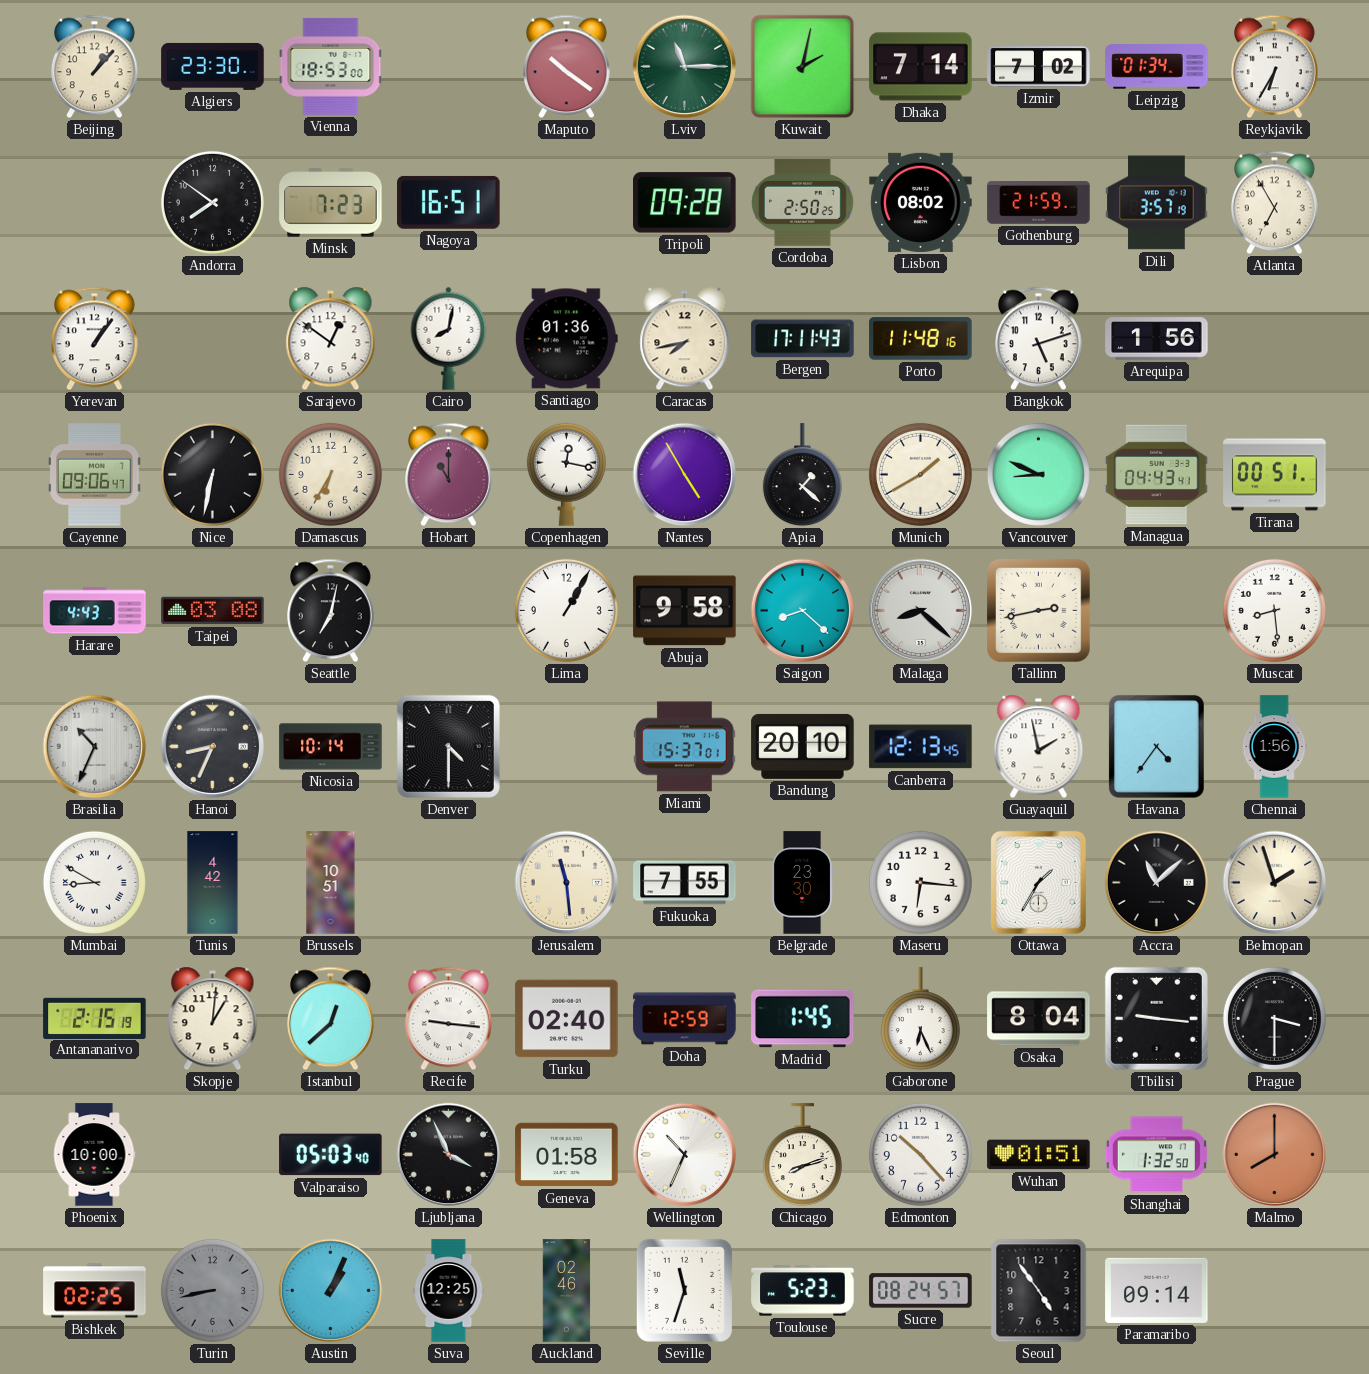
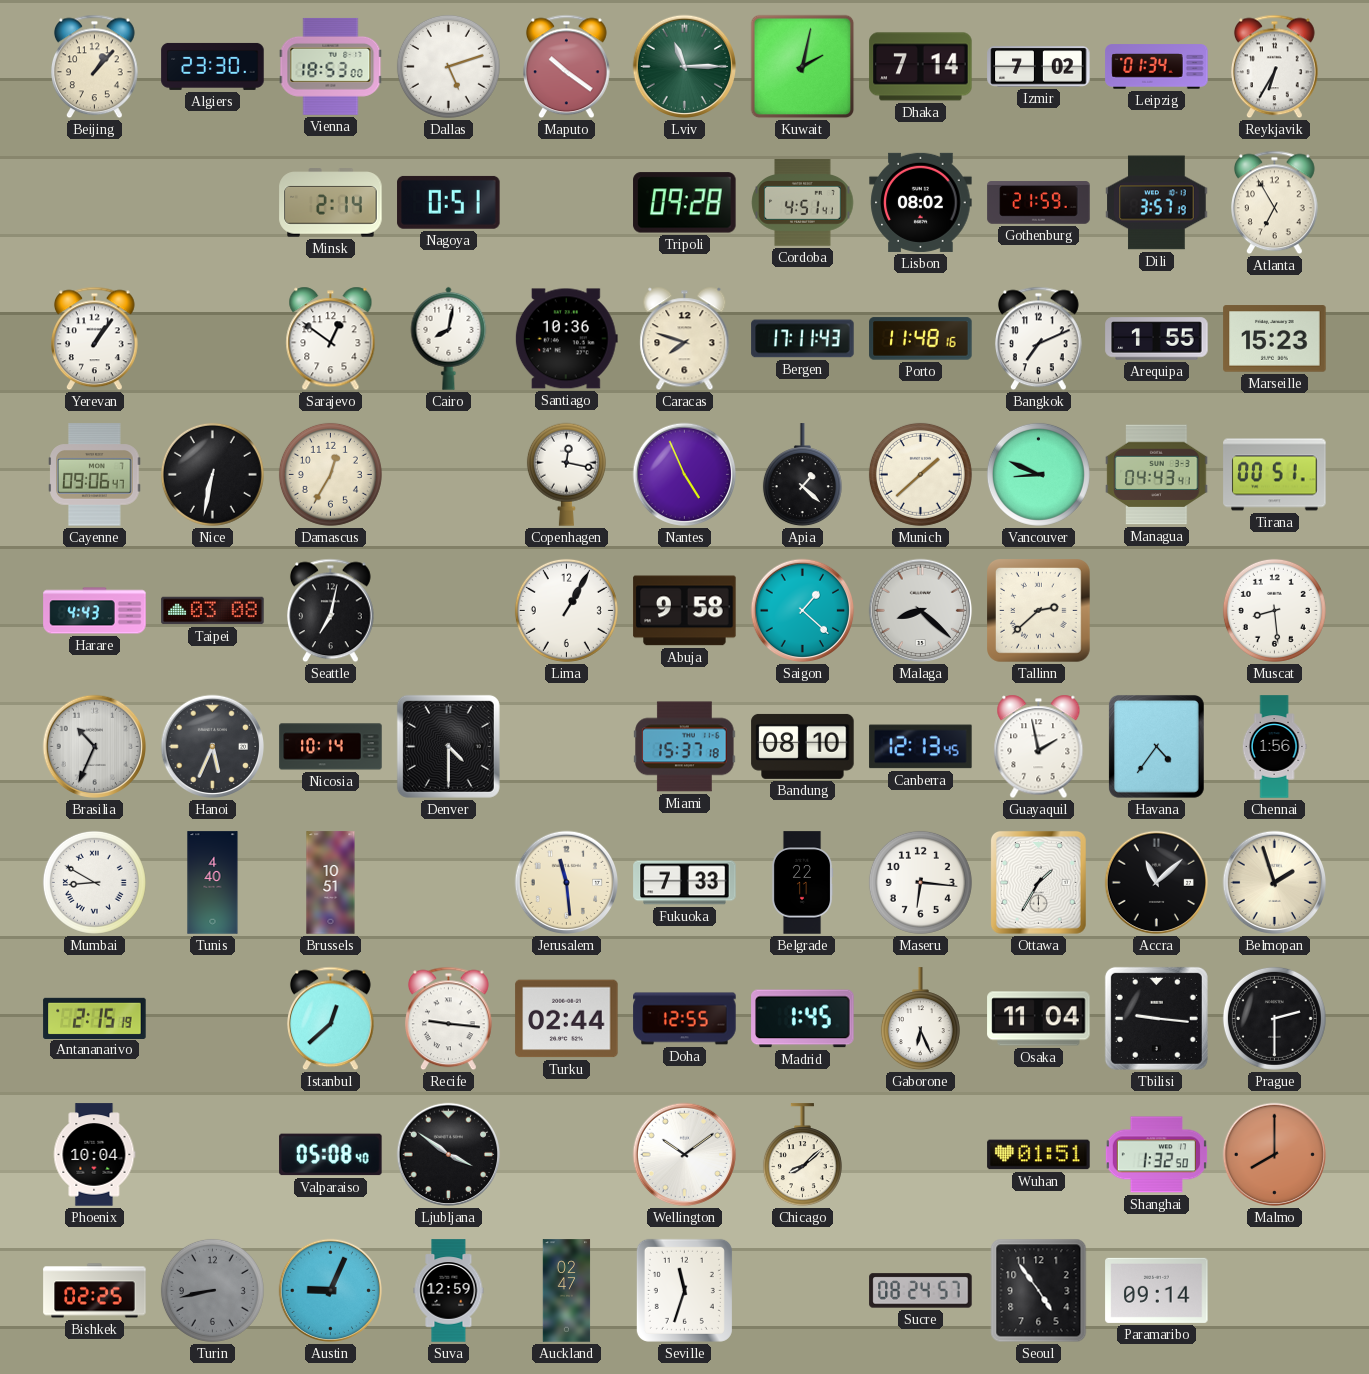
Dallas: none -> 5:12 (448, 66)
Andorra: 7:51 -> none (212, 202)
Minsk: 7:23 -> 2:14 (331, 203)
Nagoya: 16:51 -> 0:51 (449, 202)
Cordoba: 2:50 -> 4:51 (803, 203)
Santiago: 01:36 -> 10:36 (566, 339)
Caracas: 7:43 -> 7:48 (685, 339)
Bangkok: 5:12 -> 7:11 (1039, 339)
Arequipa: 1:56 -> 1:55 (1157, 339)
Marseille: none -> 15:23 (1275, 339)
Damascus: 6:35 -> 12:35 (330, 474)
Hobart: 11:00 -> none (449, 475)
Nantes: 4:55 -> 4:56 (685, 475)
Munich: 1:40 -> 1:38 (920, 474)
Saigon: 8:22 -> 1:22 (803, 611)
Tallinn: 2:43 -> 2:38 (1039, 611)
Hanoi: 8:34 -> 5:34 (213, 747)
Miami: 15:37:01 -> 15:37:18 (685, 747)
Bandung: 20:10 -> 08:10 (803, 746)
Tunis: 4:42 -> 4:40 (213, 883)
Fukuoka: 7:55 -> 7:33 (685, 883)
Belgrade: 23:30 -> 22:11 (802, 883)
Skopje: 1:01 -> none (213, 1019)
Turku: 02:40 -> 02:44 (567, 1019)
Doha: 12:59 -> 12:55 (685, 1019)
Osaka: 8:04 -> 11:04 (1039, 1019)
Prague: 3:30 -> 2:30 (1274, 1018)
Phoenix: 10:00 -> 10:04 (94, 1155)
Valparaiso: 05:03 -> 05:08 (331, 1155)
Ljubljana: 3:56 -> 3:51 (449, 1155)
Geneva: 01:58 -> none (567, 1155)
Wellington: 10:34 -> 10:09 (685, 1155)
Chicago: 8:12 -> 8:08 (802, 1155)
Edmonton: 10:23 -> none (920, 1154)
Austin: 1:04 -> 9:04 (331, 1291)
Suva: 12:25 -> 12:59 (449, 1291)
Auckland: 02:46 -> 02:47 (567, 1291)
Toulouse: 5:23 -> none (803, 1291)
